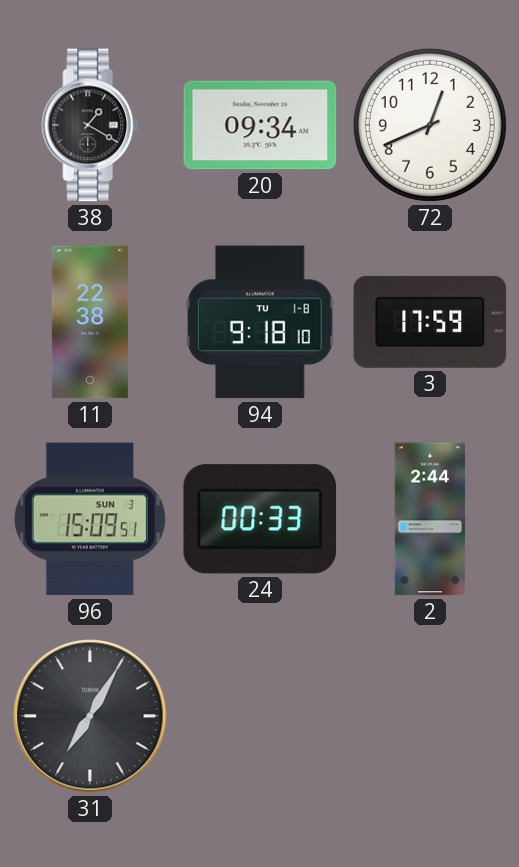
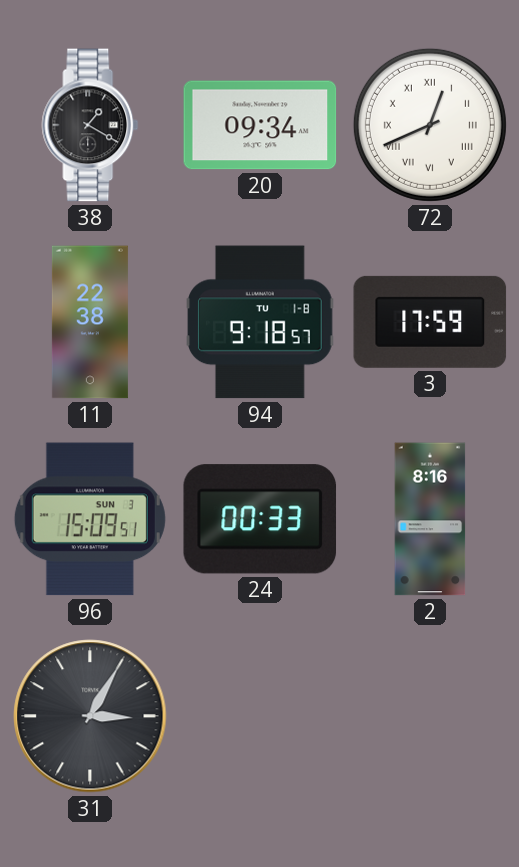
72 numerals: Arabic -> Roman (430, 125)
94: 9:18:10 -> 9:18:57 (260, 322)
2: 2:44 -> 8:16 (430, 519)
31: 7:05 -> 3:05 (90, 716)
